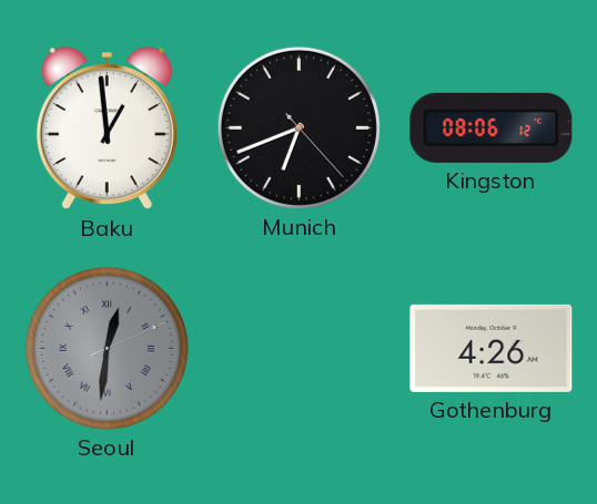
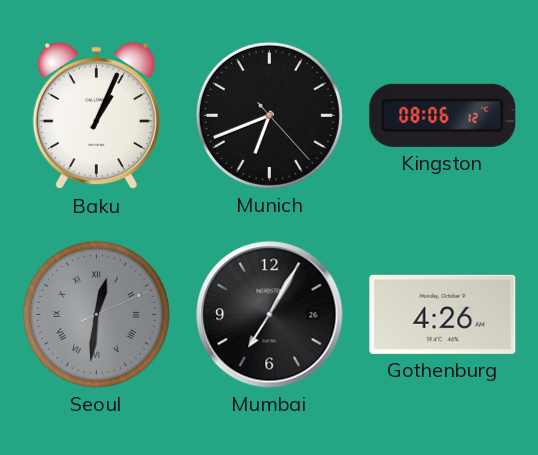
Baku: 12:59 -> 1:04 (96, 116)
Mumbai: none -> 7:05 (270, 315)
